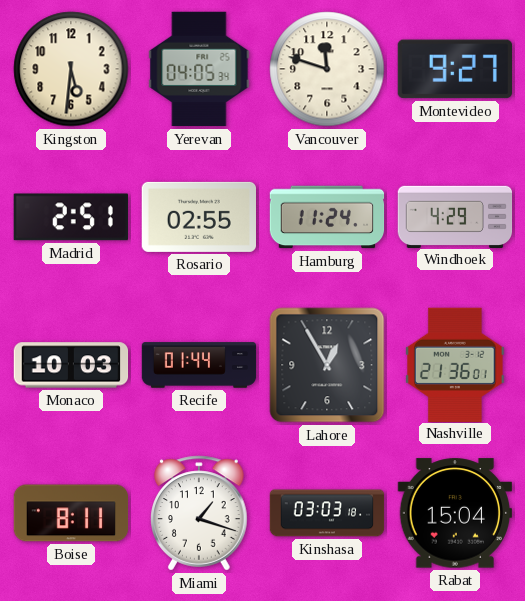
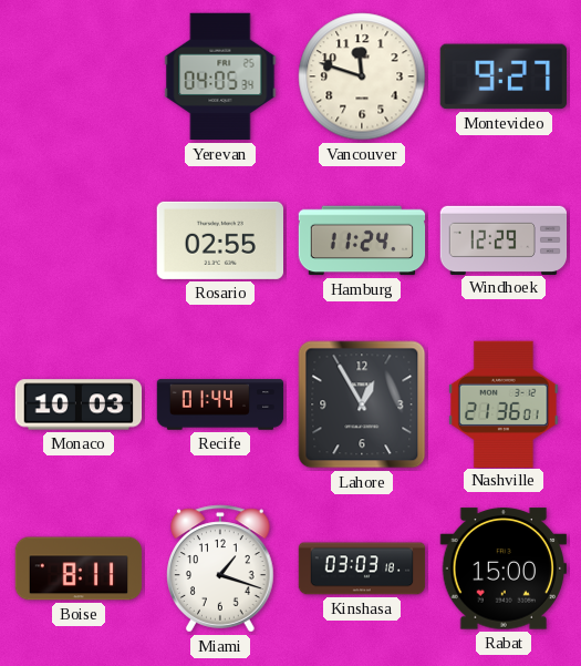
Kingston: 5:31 -> none (71, 69)
Madrid: 2:51 -> none (71, 217)
Windhoek: 4:29 -> 12:29 (504, 239)
Rabat: 15:04 -> 15:00 (502, 568)
